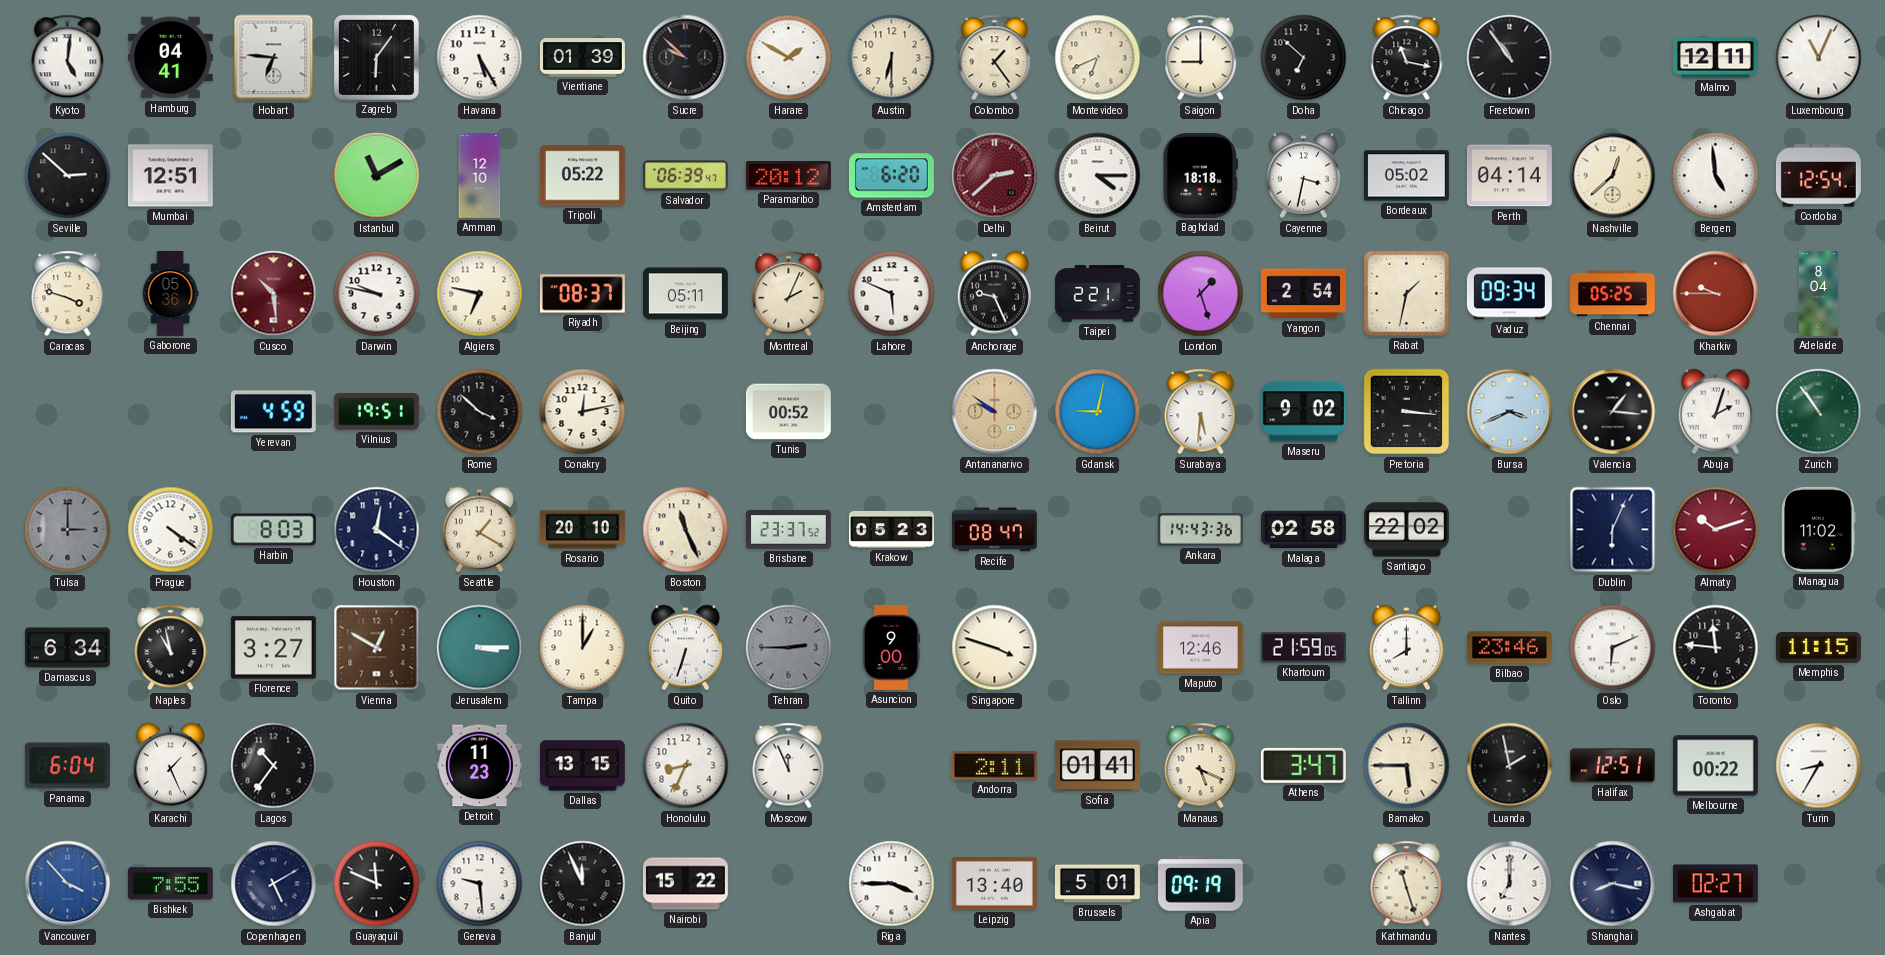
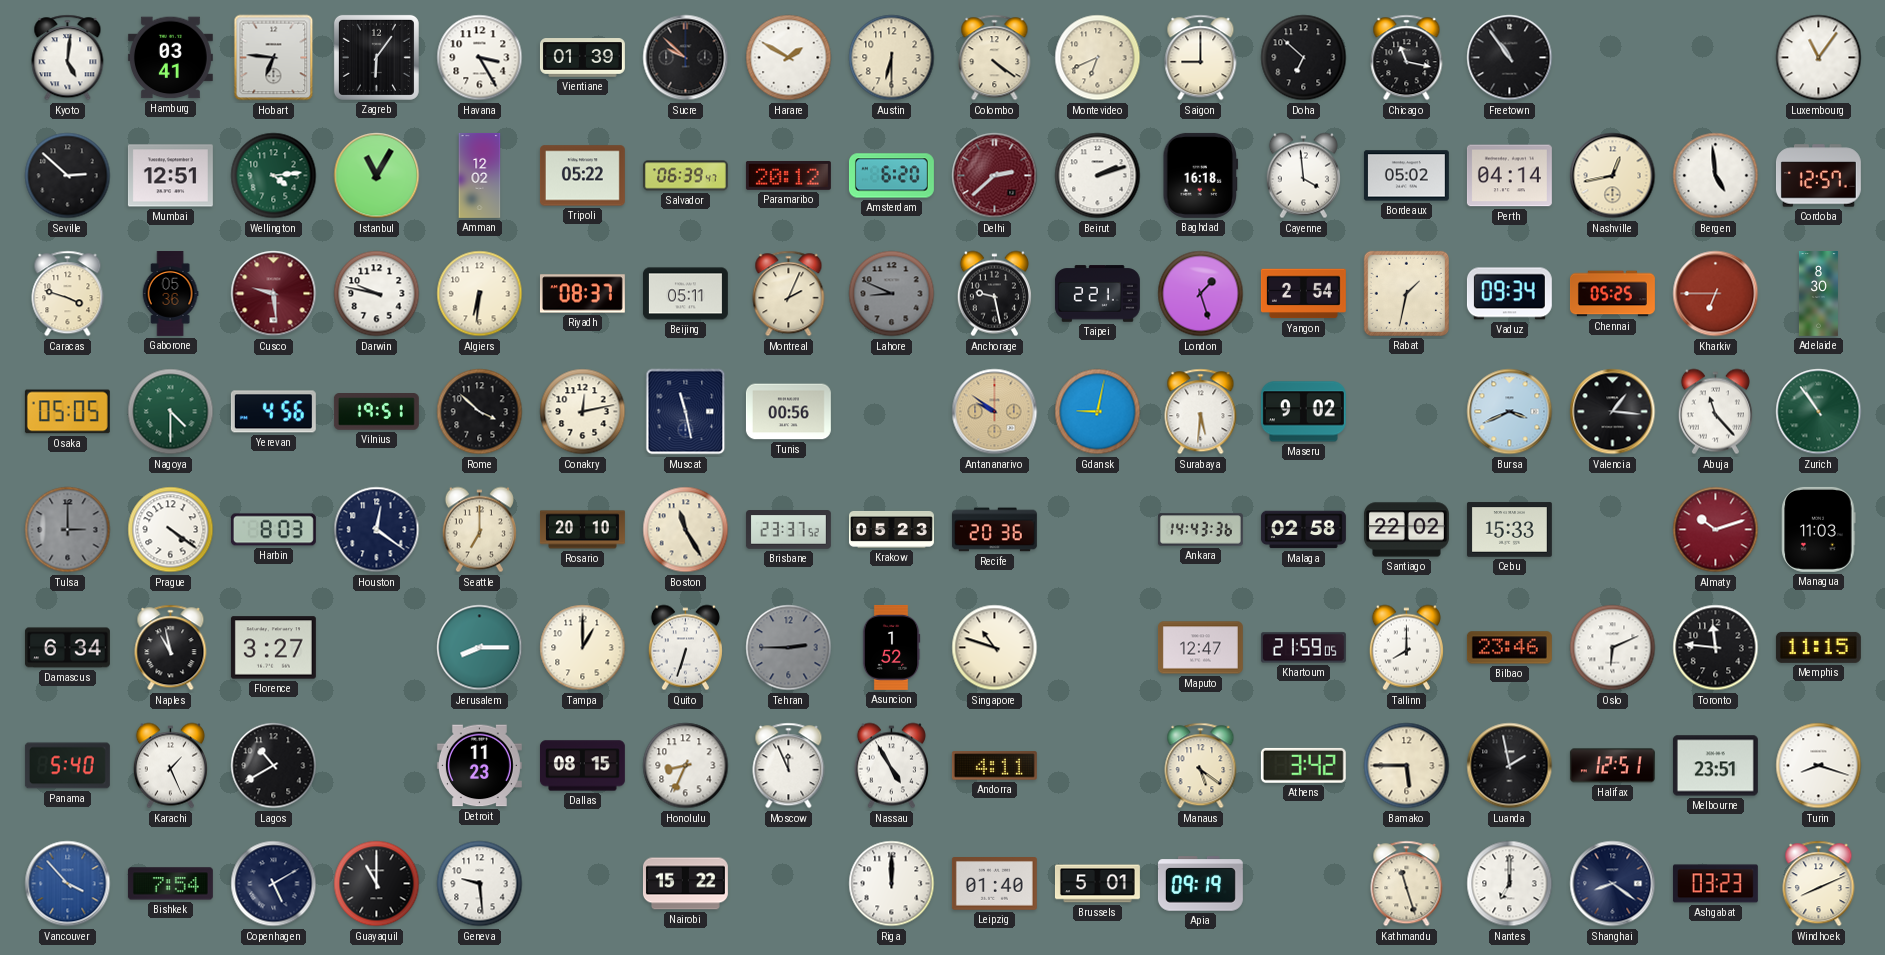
Hamburg: 04:41 -> 03:41 (170, 58)
Havana: 5:25 -> 3:25 (480, 58)
Colombo: 1:24 -> 4:21 (995, 58)
Malmo: 12:11 -> none (1715, 58)
Luxembourg: 11:04 -> 11:06 (1819, 58)
Wellington: none -> 4:14 (274, 176)
Istanbul: 11:10 -> 11:05 (377, 176)
Amman: 12:10 -> 12:02 (480, 176)
Beirut: 4:15 -> 2:12 (1098, 176)
Baghdad: 18:18 -> 16:18 (1201, 175)
Cayenne: 3:32 -> 3:59 (1303, 176)
Nashville: 12:38 -> 12:43 (1613, 176)
Cordoba: 12:54 -> 12:57 (1818, 176)
Cusco: 10:29 -> 9:29 (274, 294)
Algiers: 6:47 -> 6:31 (480, 294)
Lahore: 5:49 -> 8:49 (892, 294)
Lahore dial: white -> grey (892, 294)
Anchorage: 9:26 -> 9:28 (994, 294)
Kharkiv: 9:45 -> 6:45 (1716, 294)
Adelaide: 8:04 -> 8:30 (1818, 294)
Osaka: none -> 05:05 (67, 412)
Nagoya: none -> 4:30 (171, 412)
Yerevan: 4:59 -> 4:56 (273, 412)
Muscat: none -> 11:28 (686, 412)
Tunis: 00:52 -> 00:56 (788, 412)
Pretoria: 3:16 -> none (1407, 412)
Abuja: 2:03 -> 11:23 (1715, 412)
Seattle: 1:20 -> 7:00 (479, 530)
Boston: 11:26 -> 11:25 (686, 530)
Recife: 08:47 -> 20:36 (994, 530)
Cebu: none -> 15:33 (1509, 530)
Dublin: 6:04 -> none (1613, 530)
Managua: 11:02 -> 11:03 (1819, 529)
Vienna: 12:50 -> none (377, 648)
Jerusalem: 3:15 -> 8:15 (480, 648)
Asuncion: 9:00 -> 1:52 (891, 647)
Singapore: 3:48 -> 10:48 (995, 648)
Maputo: 12:46 -> 12:47 (1200, 648)
Panama: 6:04 -> 5:40 (67, 766)
Lagos: 10:36 -> 10:40 (274, 766)
Dallas: 13:15 -> 08:15 (582, 766)
Nassau: none -> 4:55 (891, 766)
Andorra: 2:11 -> 4:11 (994, 766)
Sofia: 01:41 -> none (1097, 766)
Manaus: 5:19 -> 5:21 (1201, 766)
Athens: 3:47 -> 3:42 (1303, 765)
Melbourne: 00:22 -> 23:51 (1715, 766)
Turin: 8:35 -> 8:18 (1819, 766)
Bishkek: 7:55 -> 7:54 (170, 884)
Guayaquil: 11:49 -> 11:00 (377, 884)
Banjul: 11:56 -> none (583, 884)
Riga: 3:45 -> 12:00 (892, 884)
Leipzig: 13:40 -> 01:40 (994, 884)
Shanghai: 8:17 -> 8:21 (1613, 884)
Ashgabat: 02:27 -> 03:23 (1715, 884)
Windhoek: none -> 8:11 (1819, 884)
